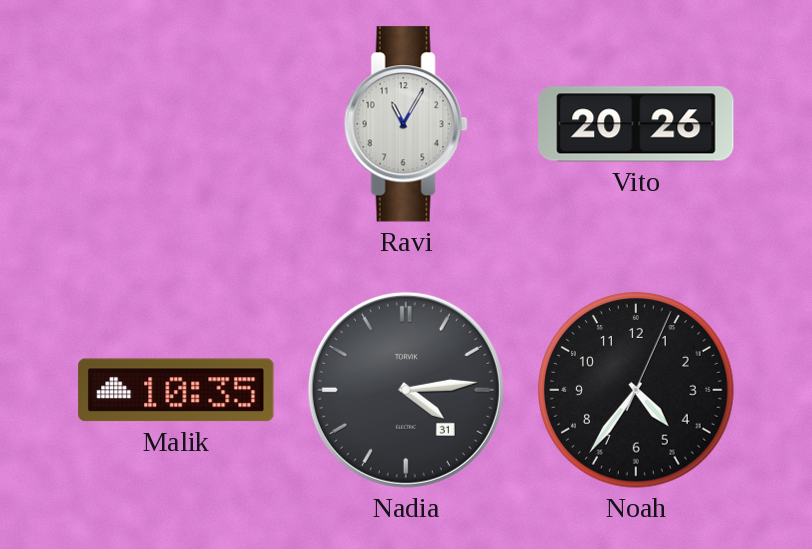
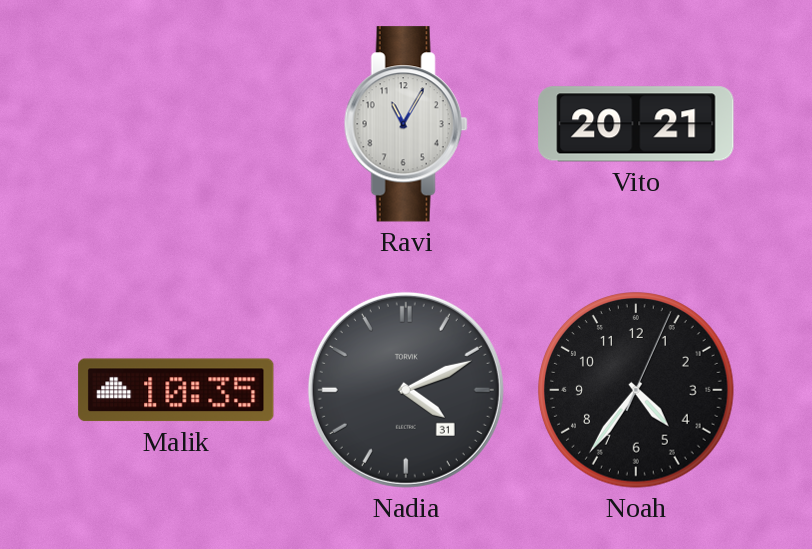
Vito: 20:26 -> 20:21 (636, 124)
Nadia: 4:14 -> 4:11 (406, 390)
